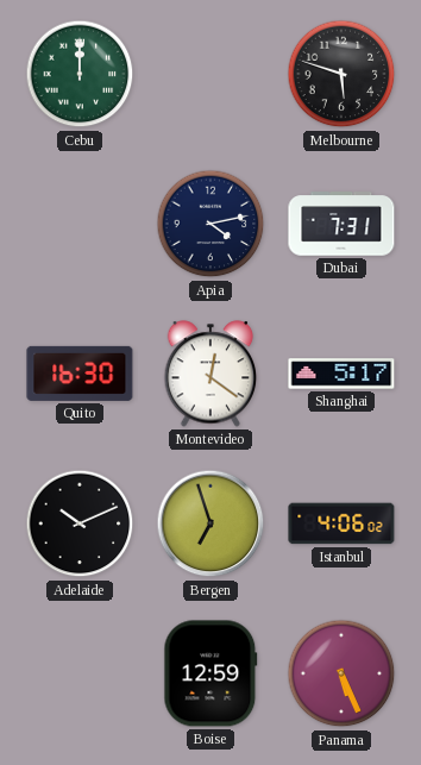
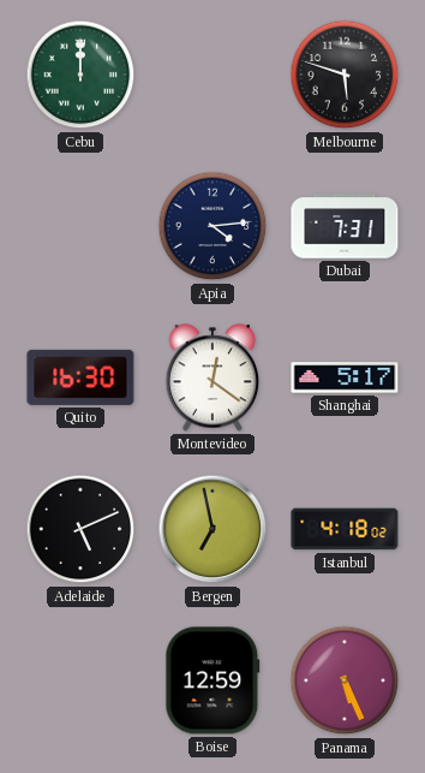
Apia: 4:13 -> 4:14 (212, 226)
Adelaide: 10:11 -> 5:11 (80, 529)
Bergen: 6:57 -> 6:58 (212, 529)
Istanbul: 4:06 -> 4:18 (345, 529)
